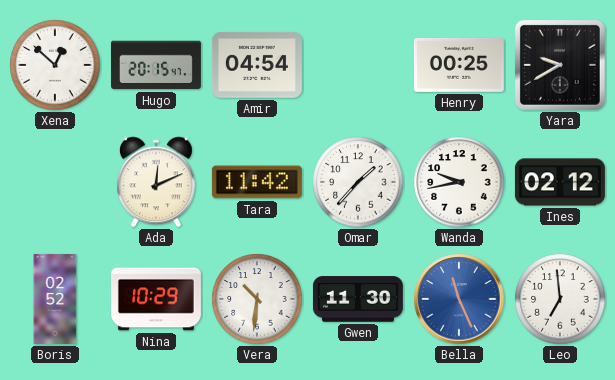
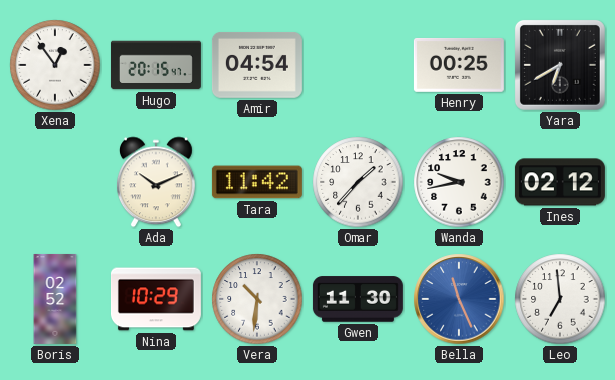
Xena: 12:52 -> 12:54 (55, 65)
Yara: 9:40 -> 6:40 (560, 65)
Ada: 12:11 -> 10:11 (156, 182)
